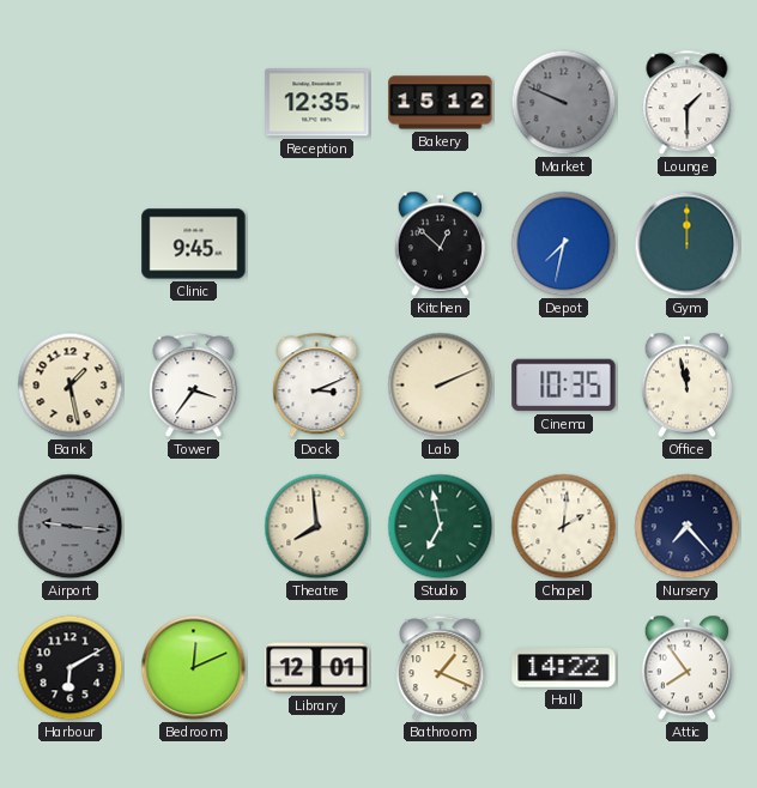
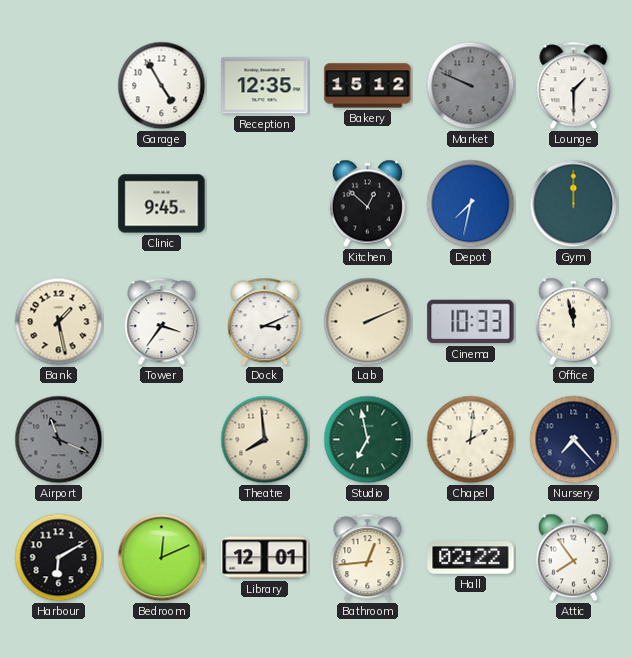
Garage: none -> 4:55 (162, 86)
Cinema: 10:35 -> 10:33 (471, 322)
Airport: 9:16 -> 11:19 (59, 440)
Bathroom: 1:19 -> 12:44 (368, 558)
Hall: 14:22 -> 02:22 (471, 558)
